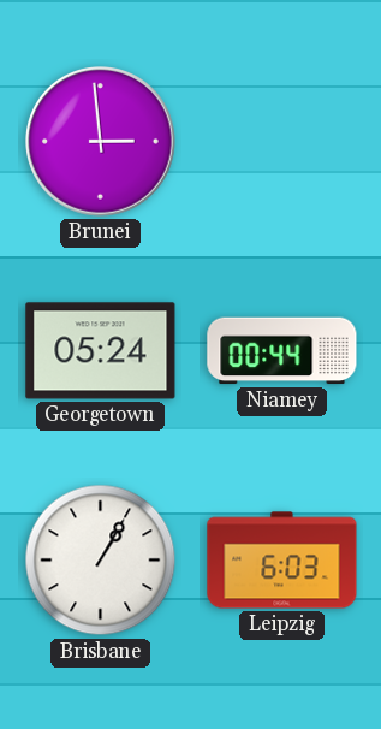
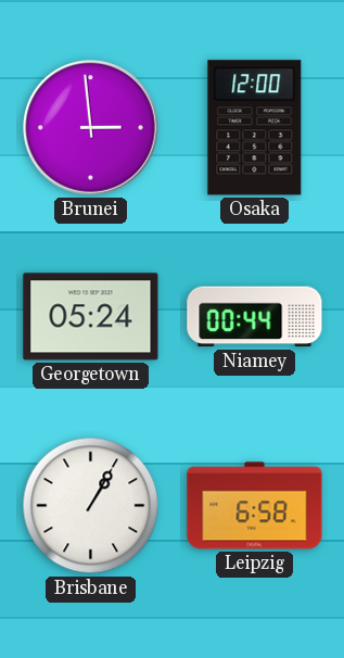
Osaka: none -> 12:00 (255, 128)
Leipzig: 6:03 -> 6:58 (255, 506)
